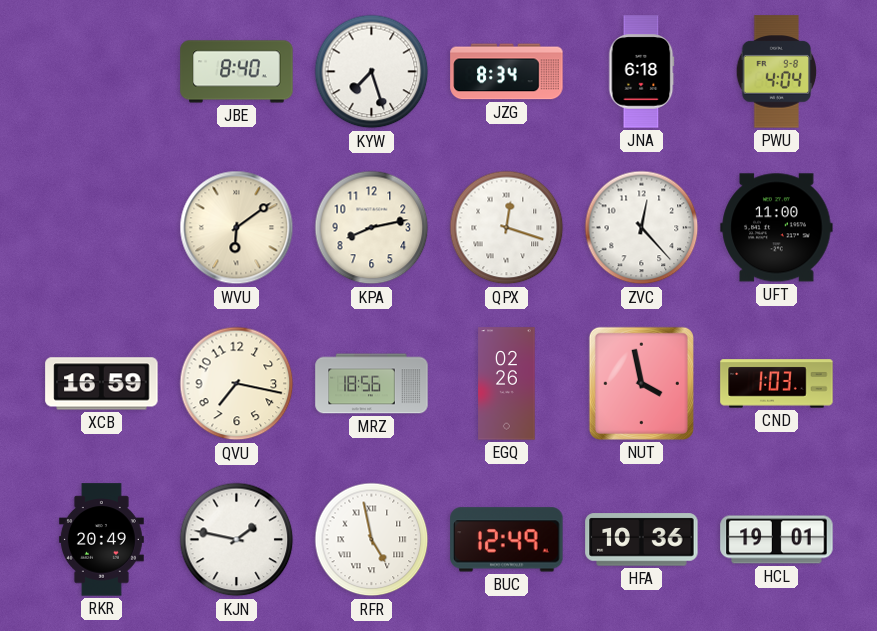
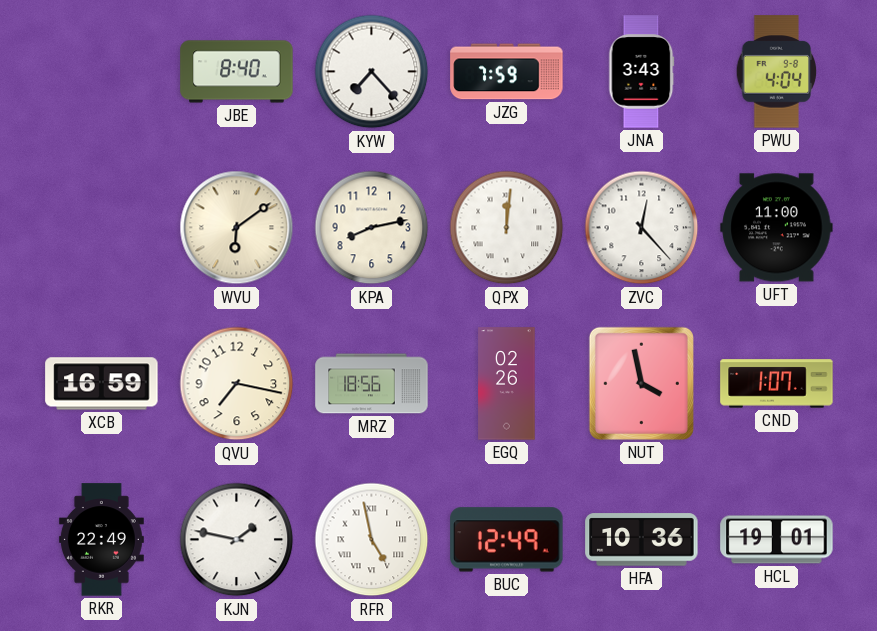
KYW: 7:27 -> 7:23 (372, 72)
JZG: 8:34 -> 7:59 (507, 72)
JNA: 6:18 -> 3:43 (641, 72)
QPX: 12:18 -> 12:01 (507, 228)
CND: 1:03 -> 1:07 (777, 384)
RKR: 20:49 -> 22:49 (101, 540)
